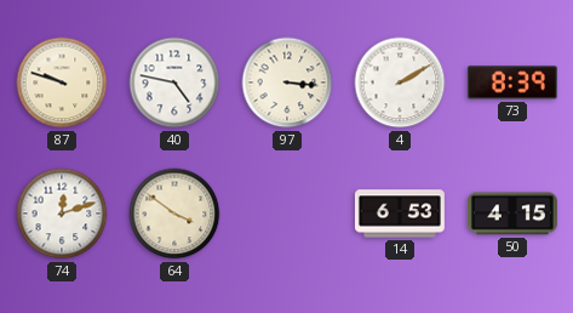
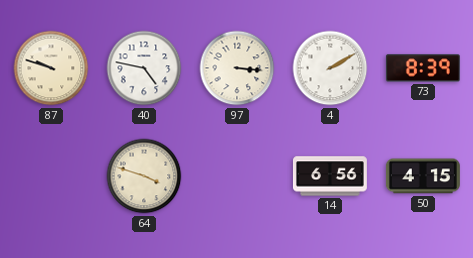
74: 12:12 -> none (62, 214)
64: 3:51 -> 3:48 (144, 176)
14: 6:53 -> 6:56 (330, 176)
